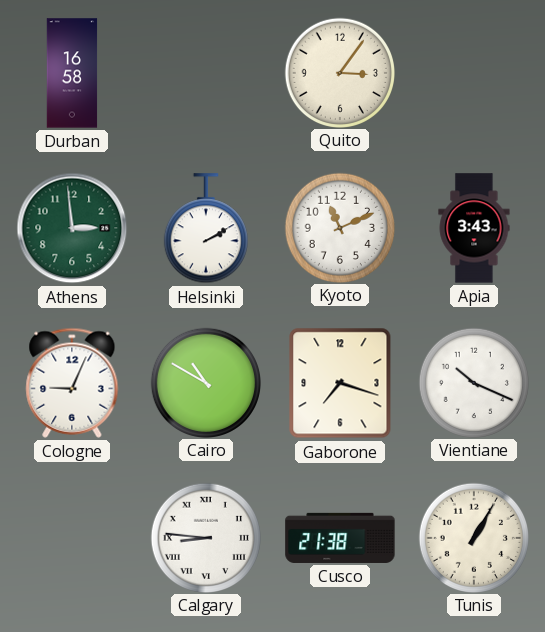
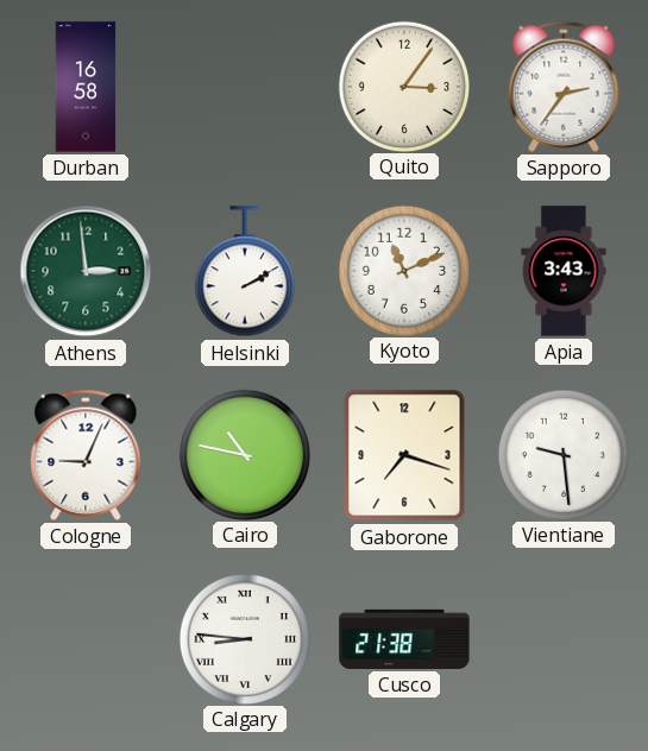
Sapporo: none -> 2:36 (564, 87)
Cairo: 10:50 -> 10:47 (244, 454)
Vientiane: 10:19 -> 9:29 (562, 454)
Tunis: 1:05 -> none (473, 537)
